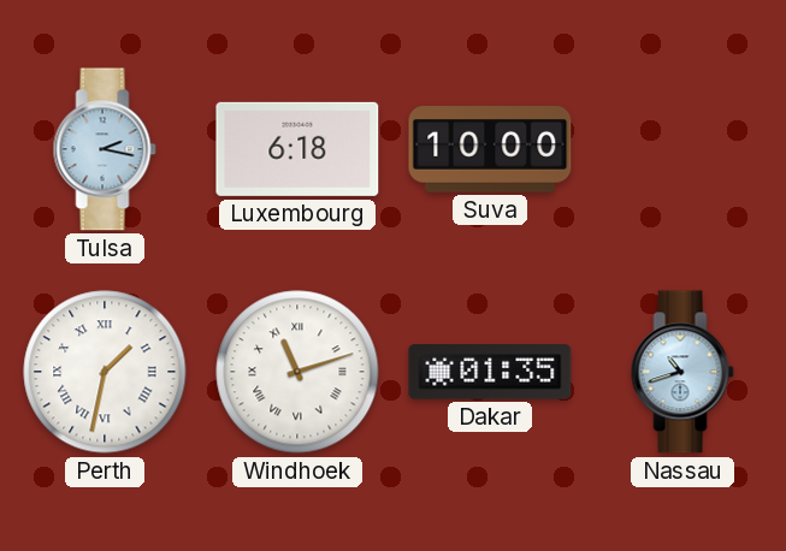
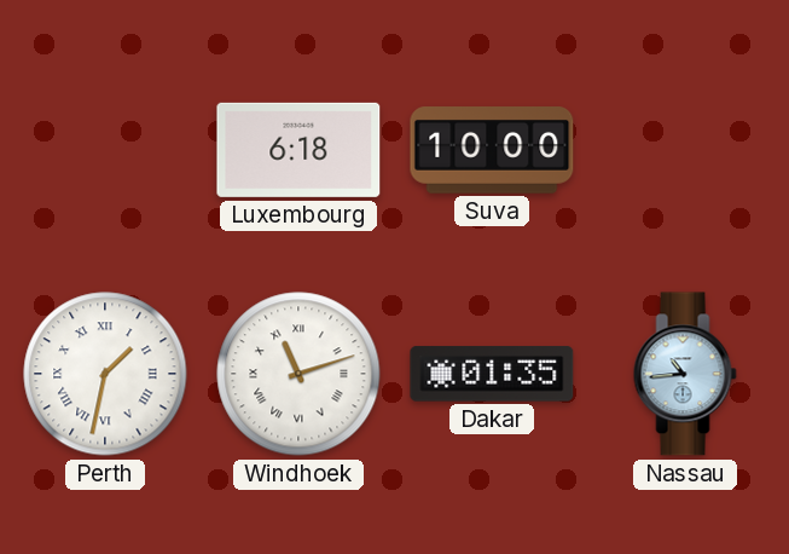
Tulsa: 2:17 -> none (105, 149)
Nassau: 10:42 -> 10:44 (685, 374)
